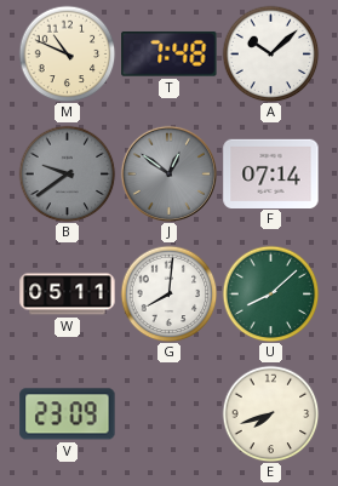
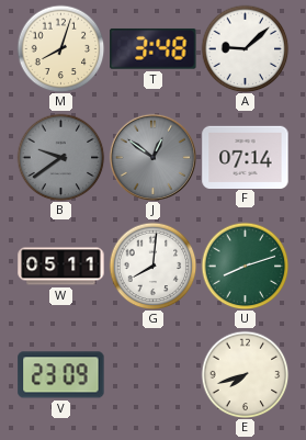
M: 10:49 -> 8:03 (60, 48)
T: 7:48 -> 3:48 (154, 48)
A: 10:08 -> 9:08 (245, 48)
U: 8:08 -> 8:12 (245, 266)
